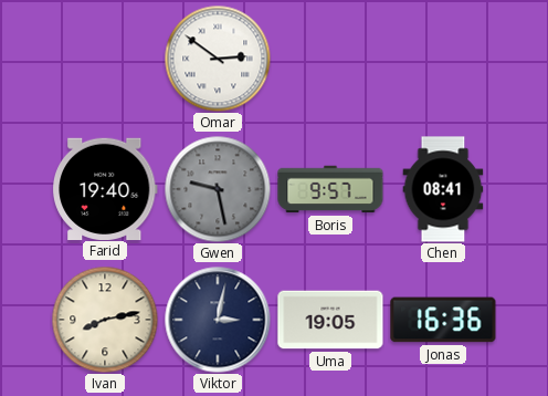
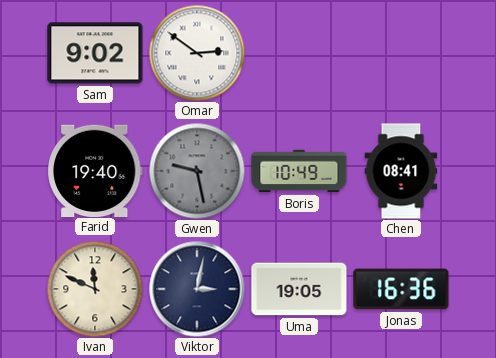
Sam: none -> 9:02 (95, 53)
Boris: 9:57 -> 10:49 (299, 171)
Ivan: 8:13 -> 11:49 (95, 289)
